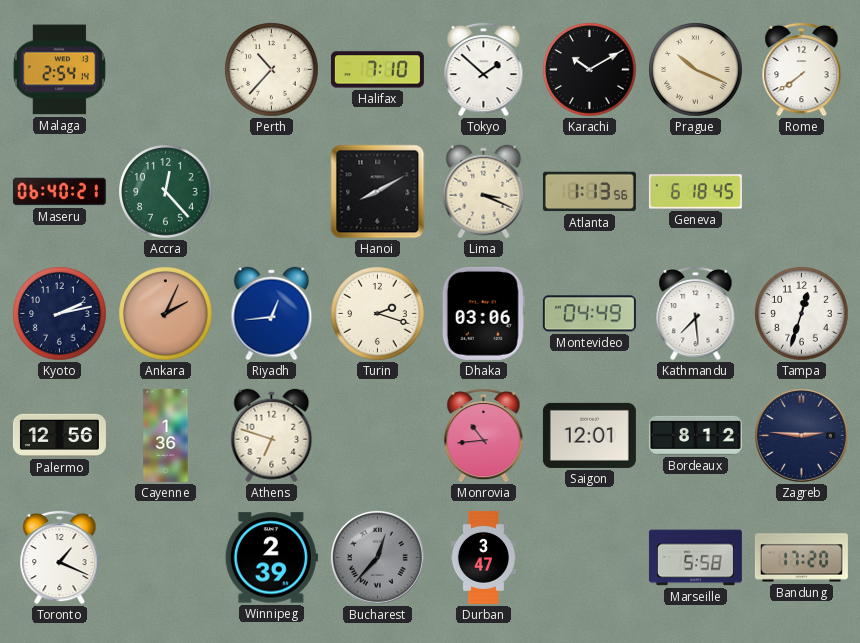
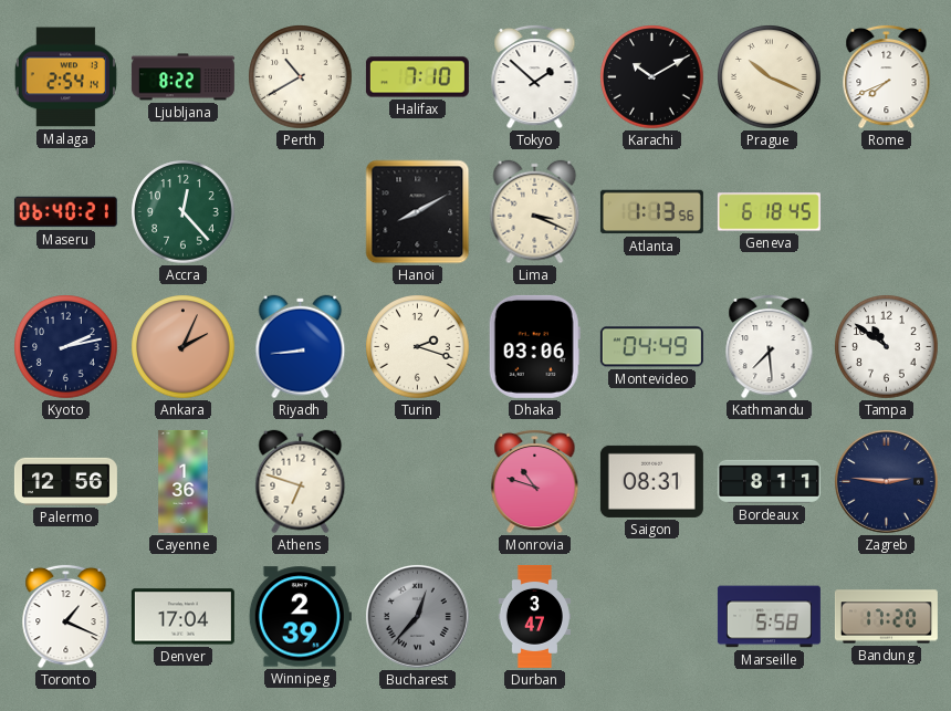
Ljubljana: none -> 8:22 (182, 77)
Perth: 10:37 -> 10:40 (301, 77)
Rome: 7:39 -> 7:41 (887, 76)
Riyadh: 12:44 -> 8:44 (301, 347)
Tampa: 12:33 -> 10:51 (887, 347)
Monrovia: 10:44 -> 10:48 (535, 481)
Saigon: 12:01 -> 08:31 (651, 481)
Bordeaux: 8:12 -> 8:11 (769, 481)
Denver: none -> 17:04 (182, 617)
